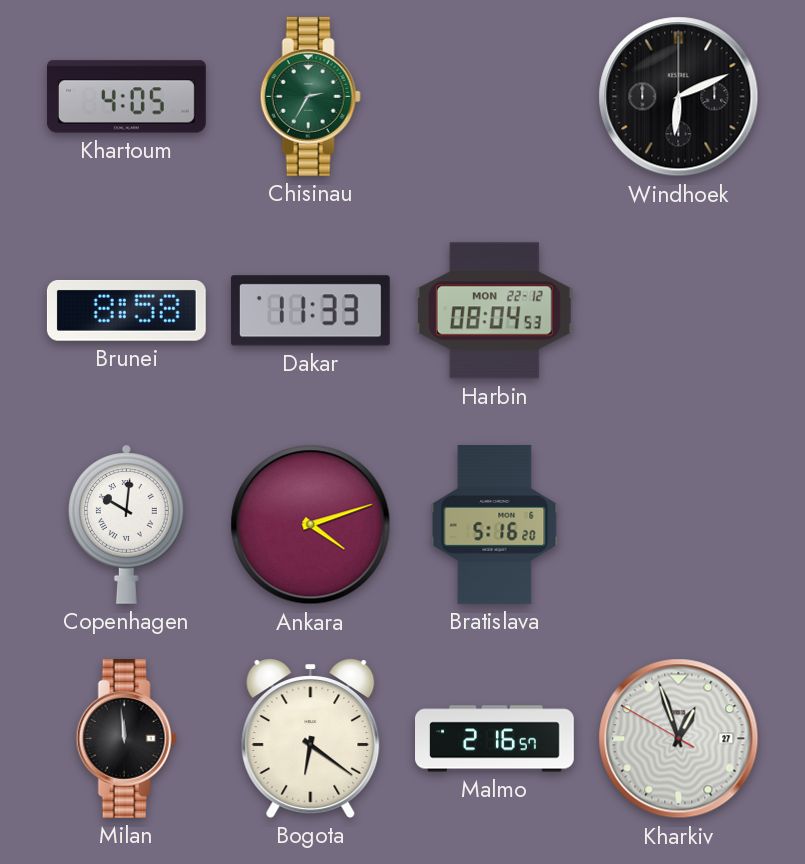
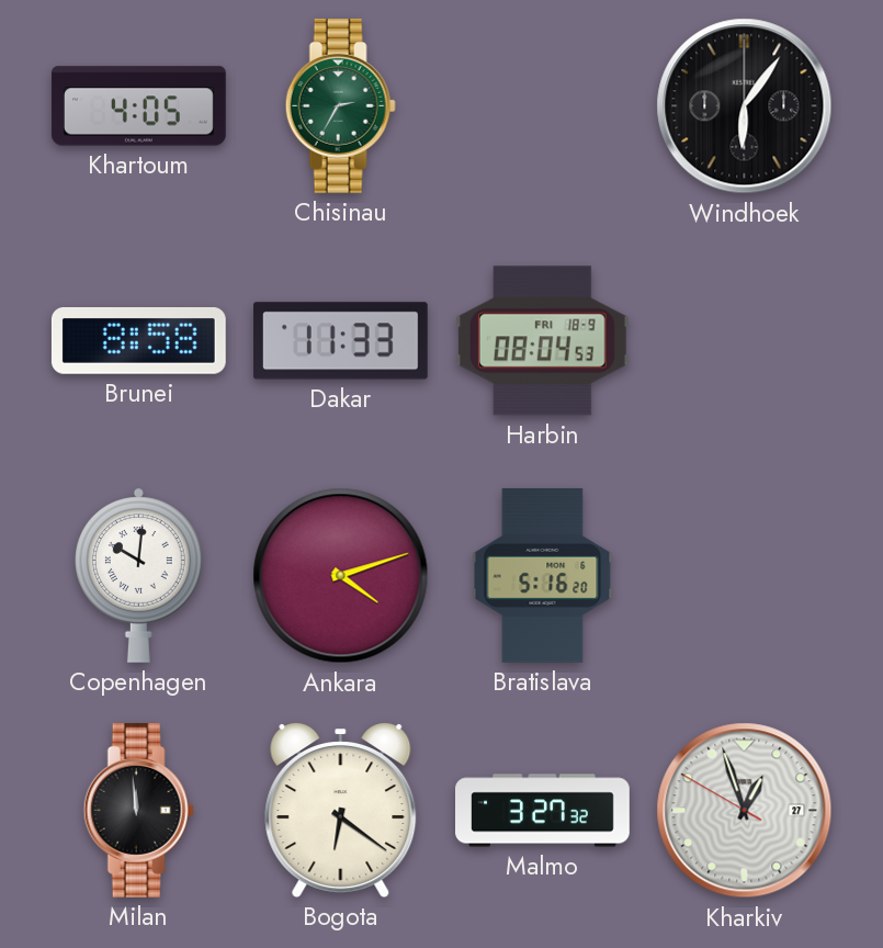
Windhoek: 6:11 -> 6:06 (745, 106)
Harbin date: MON 22-12 -> FRI 18-9 (542, 341)
Malmo: 2:16 -> 3:27 (543, 811)
